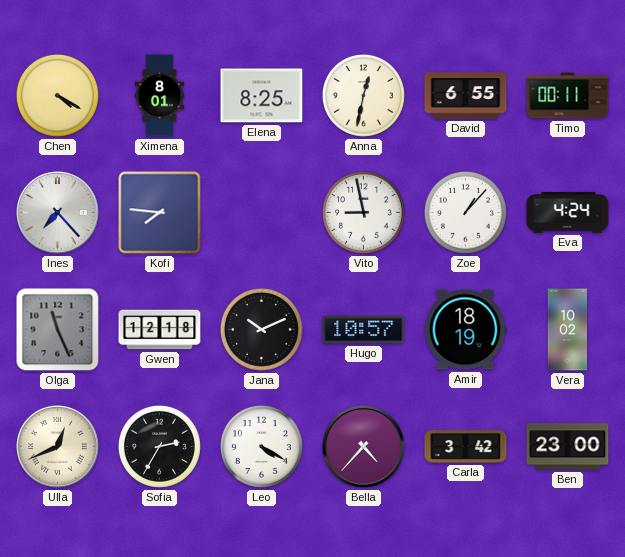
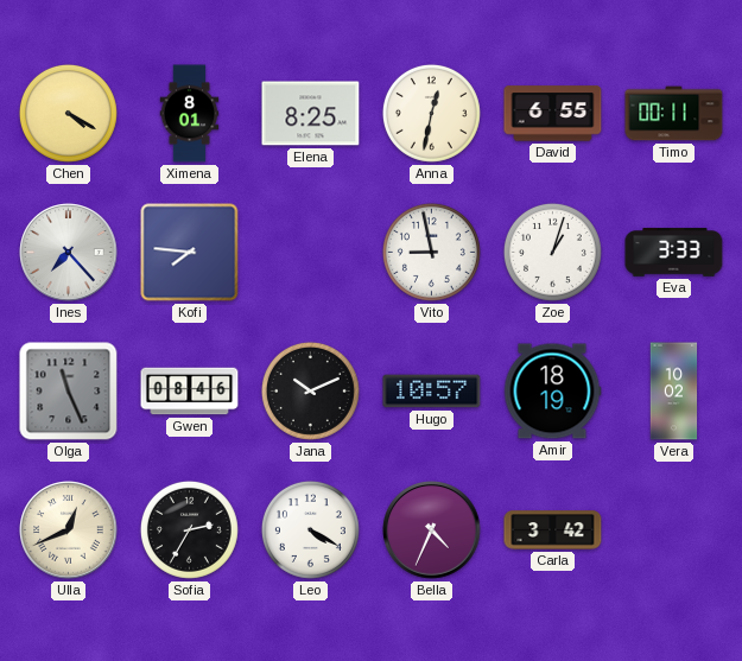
Zoe: 1:07 -> 1:03 (552, 252)
Eva: 4:24 -> 3:33 (674, 253)
Gwen: 12:18 -> 08:46 (190, 392)
Bella: 4:37 -> 4:34 (432, 530)
Ben: 23:00 -> none (568, 447)
